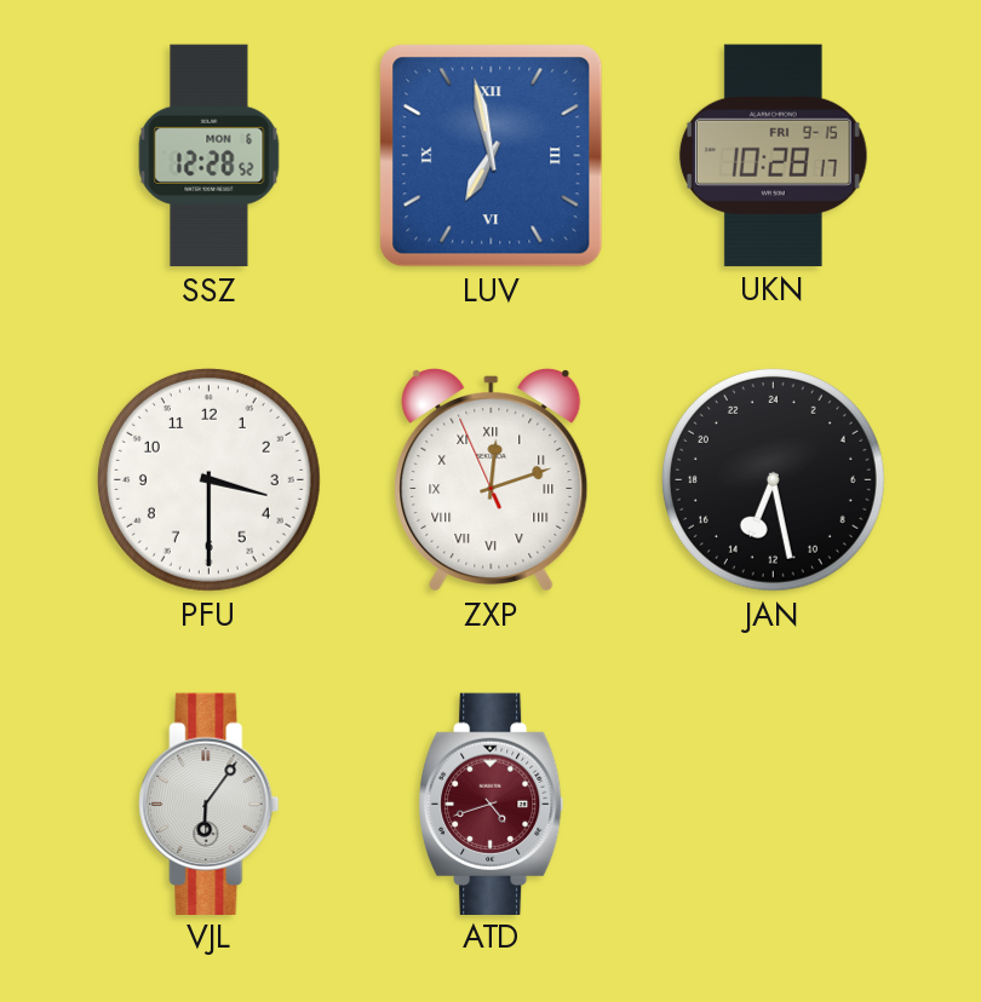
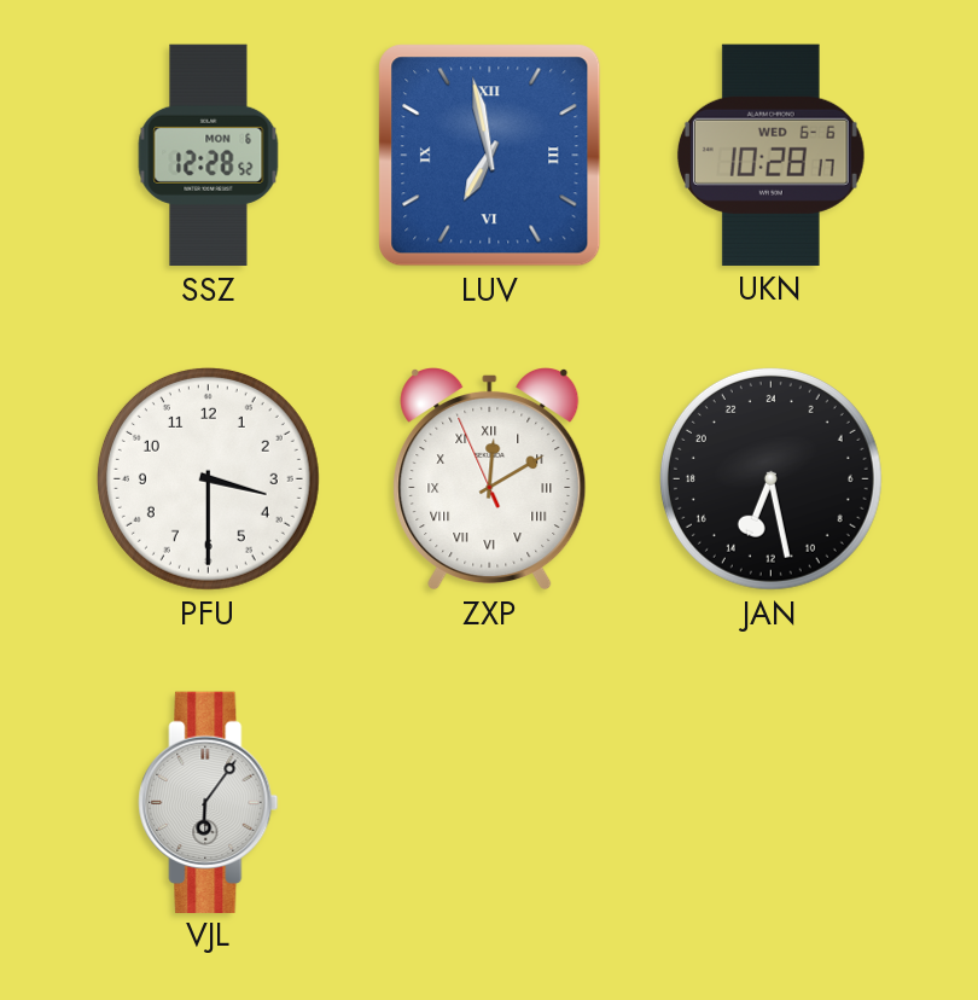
UKN date: FRI 9-15 -> WED 6-6 (770, 155)
ZXP: 12:11 -> 12:09 (490, 478)
ATD: 4:42 -> none (492, 804)
